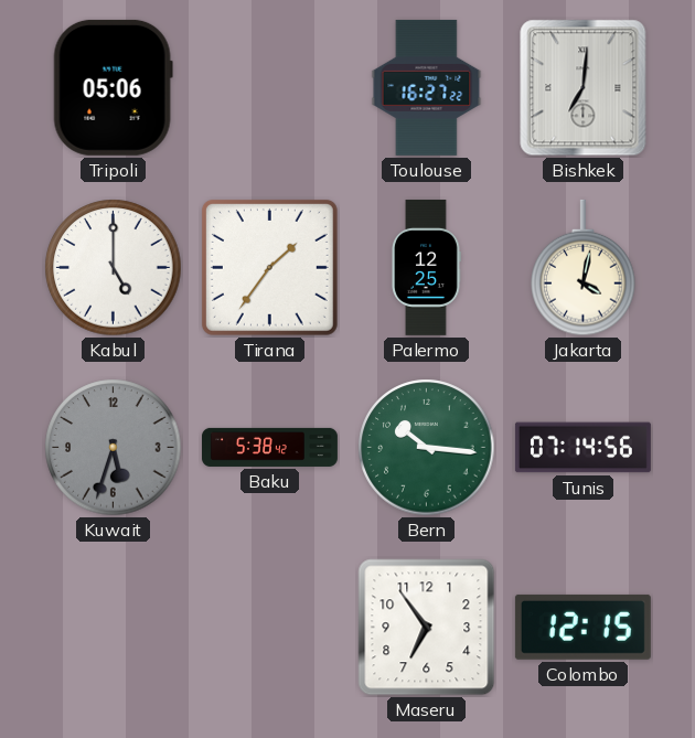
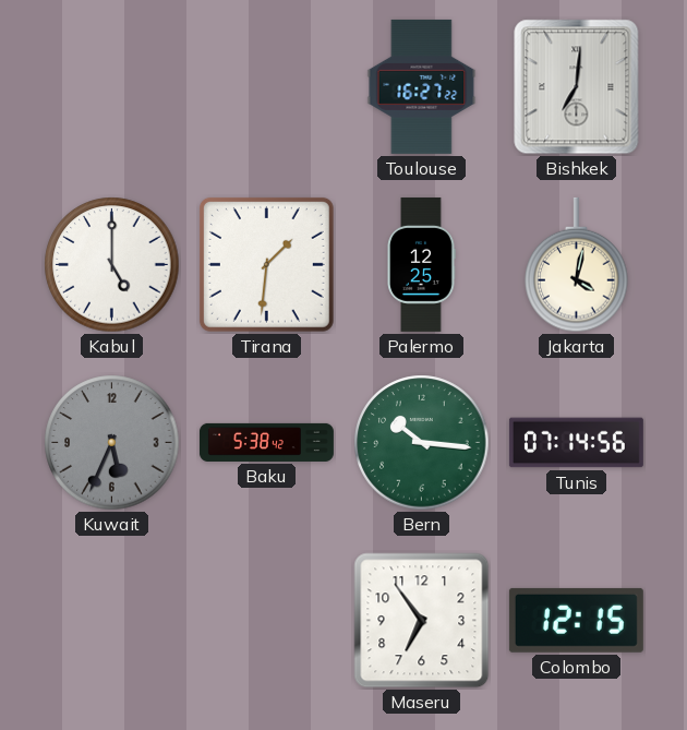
Tripoli: 05:06 -> none (113, 87)
Tirana: 1:36 -> 1:31 (266, 264)
Kuwait: 5:33 -> 5:34 (112, 443)
